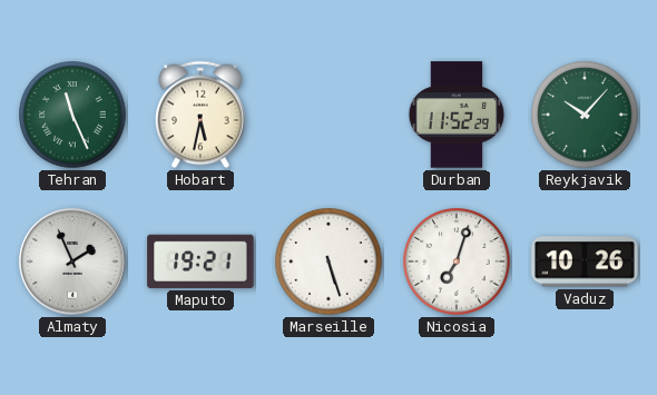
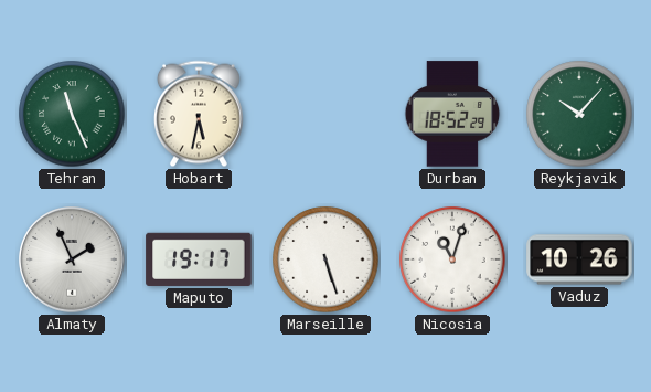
Durban: 11:52 -> 18:52 (452, 114)
Maputo: 19:21 -> 19:17 (199, 259)
Nicosia: 7:03 -> 11:03 (452, 259)
